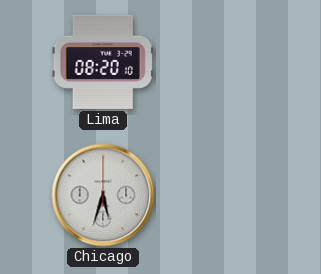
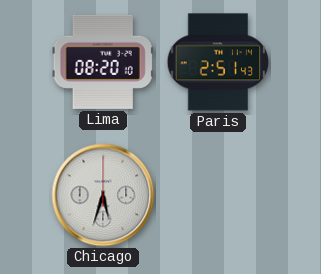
Paris: none -> 2:51 (218, 62)
